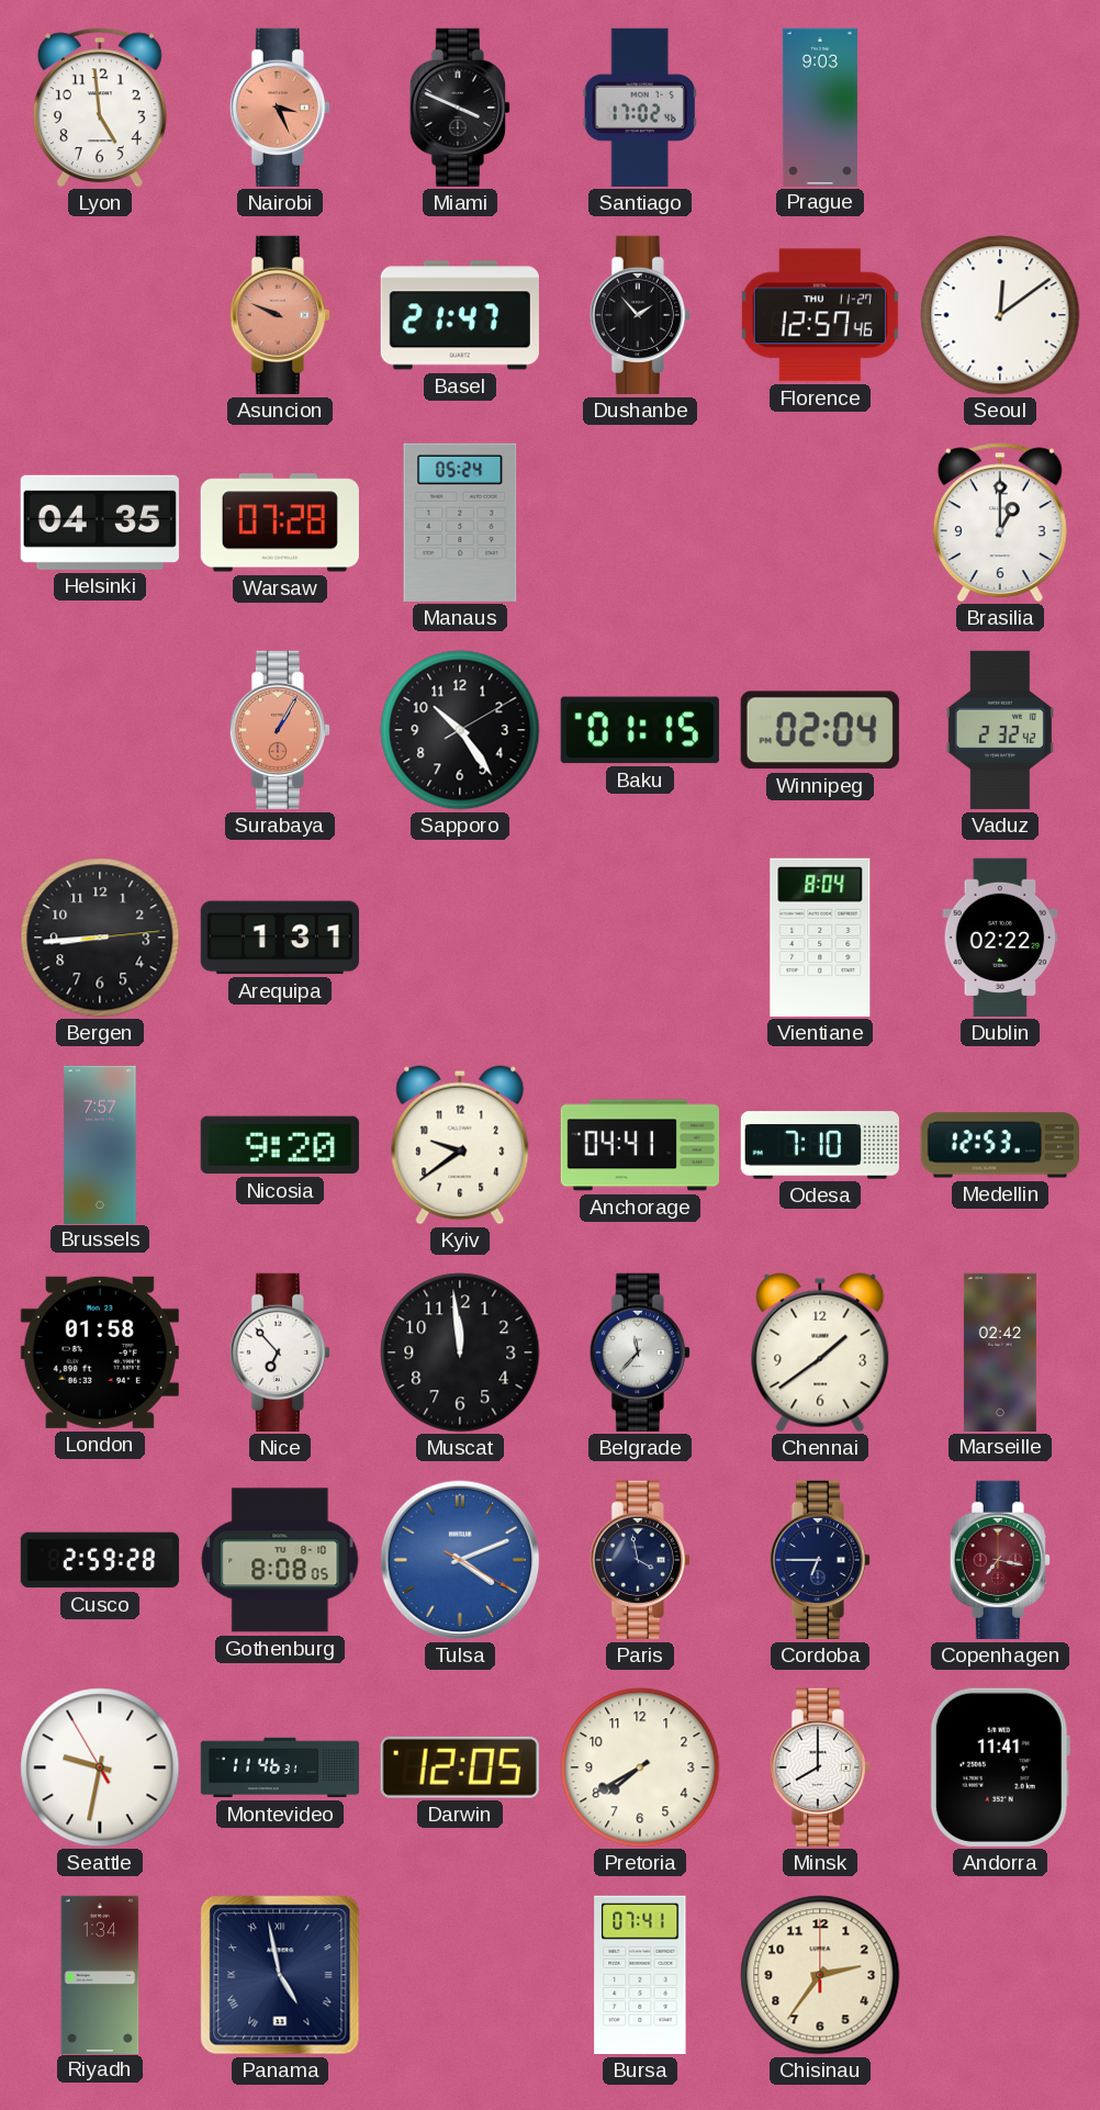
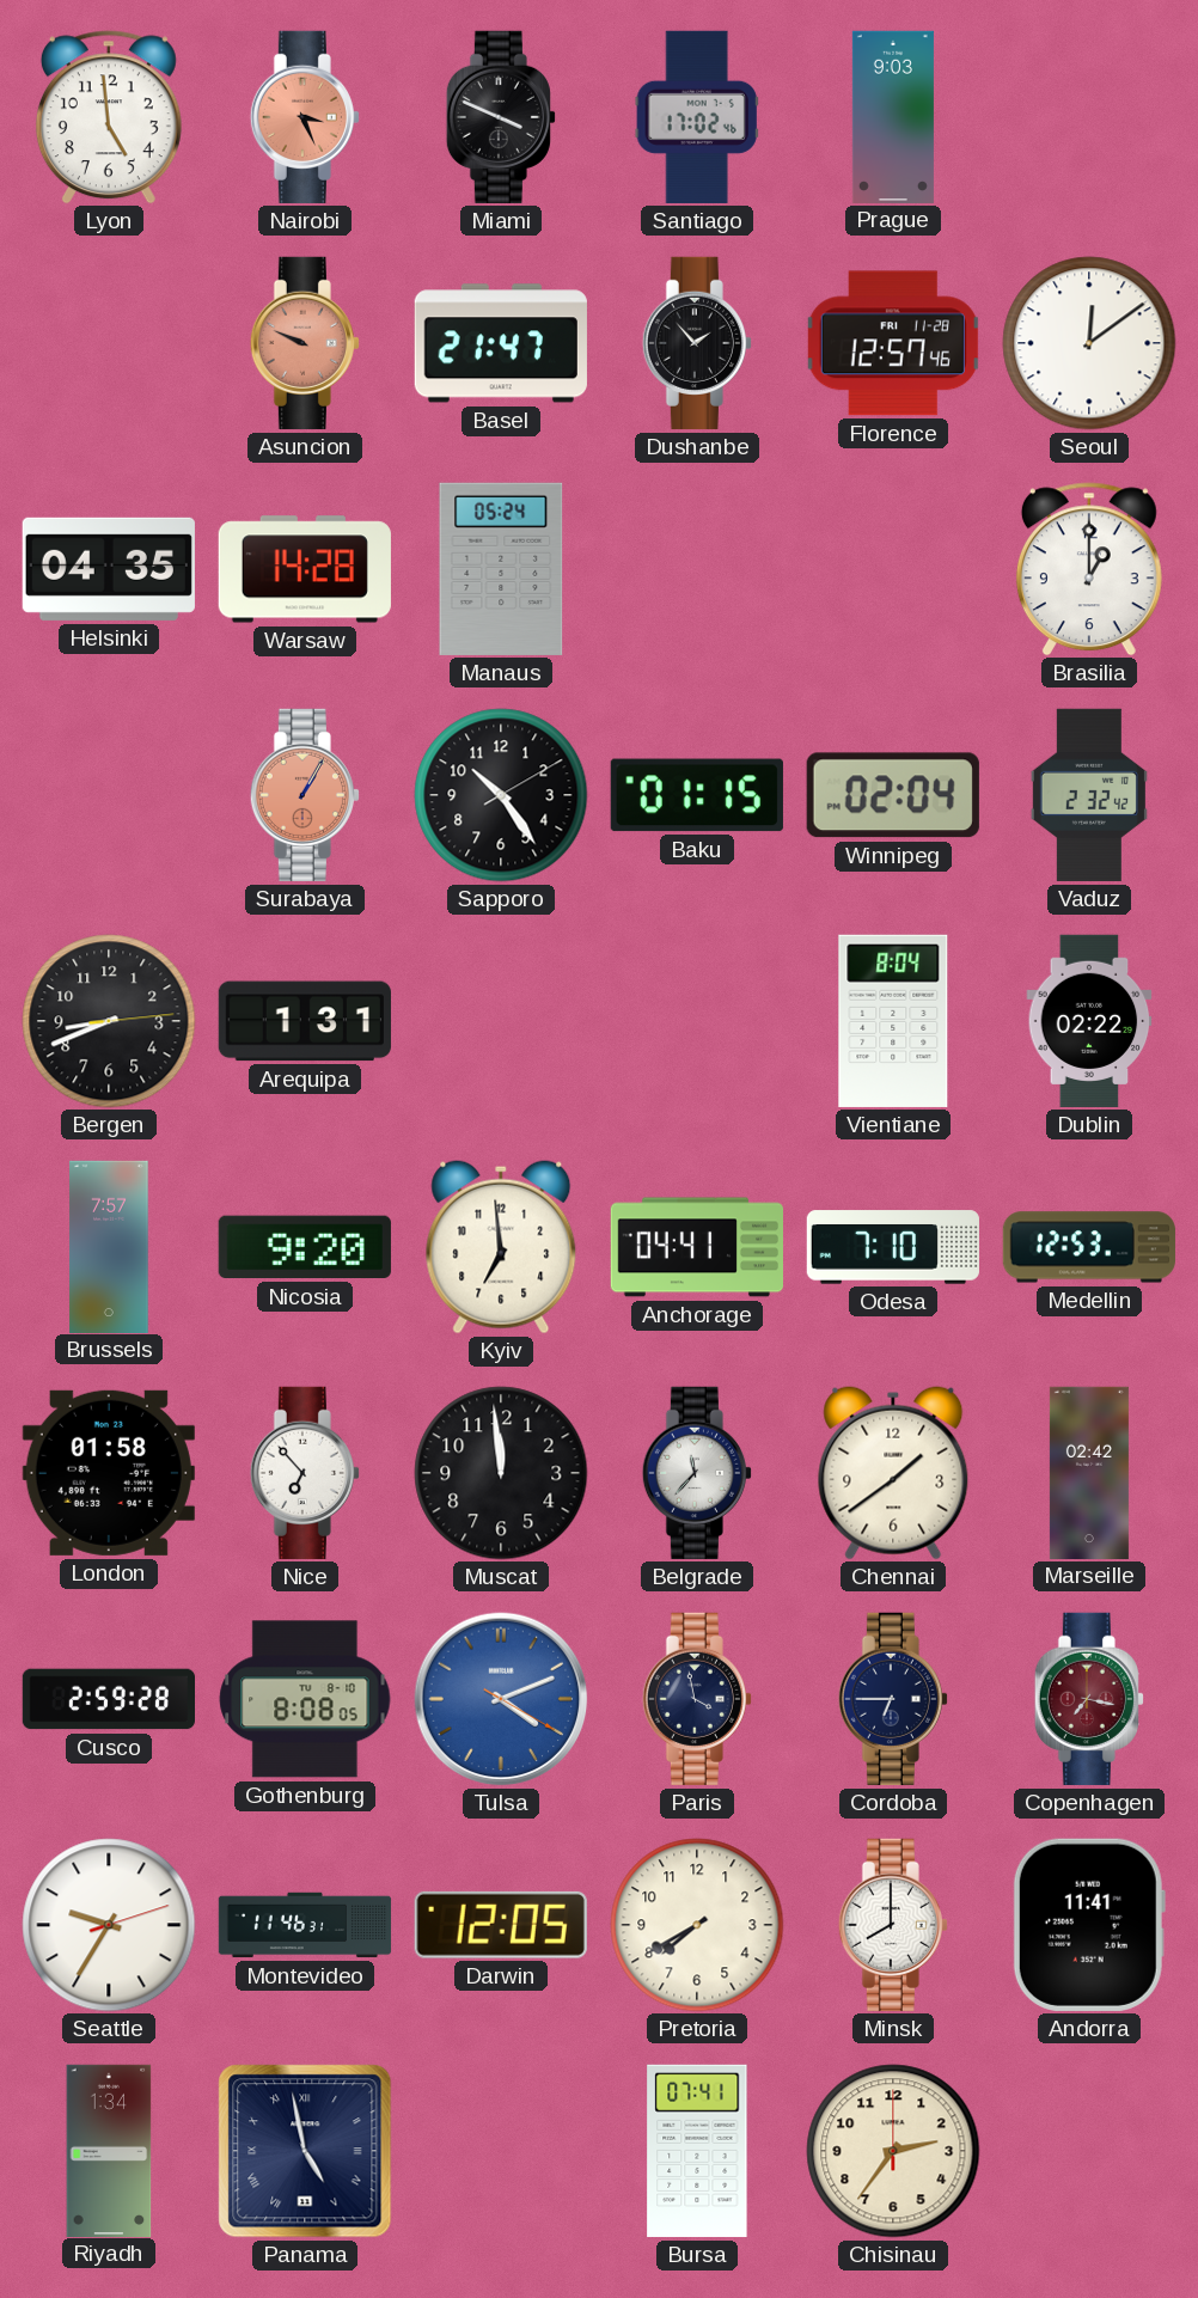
Florence date: THU 11-27 -> FRI 11-28 (893, 343)
Warsaw: 07:28 -> 14:28 (305, 569)
Bergen: 8:44 -> 8:41 (109, 1021)
Kyiv: 9:39 -> 6:59 (501, 1247)
Seattle: 9:31 -> 9:35 (109, 1925)
